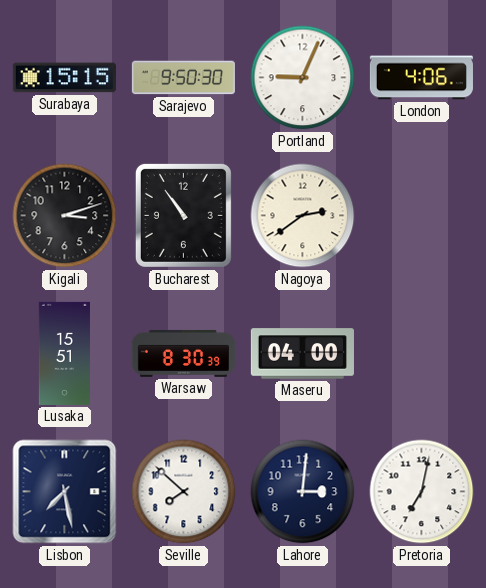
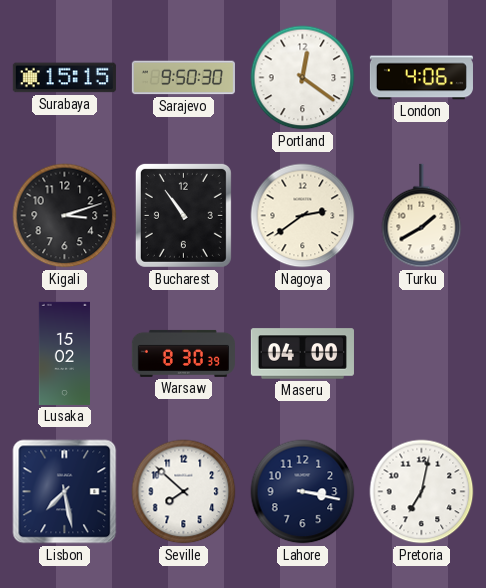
Portland: 9:04 -> 12:21 (303, 78)
Turku: none -> 1:40 (422, 216)
Lusaka: 15:51 -> 15:02 (64, 353)
Lahore: 3:01 -> 3:17 (303, 492)
